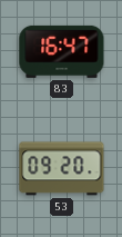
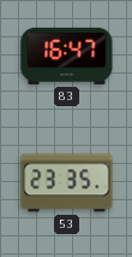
53: 09:20 -> 23:35 (67, 183)
